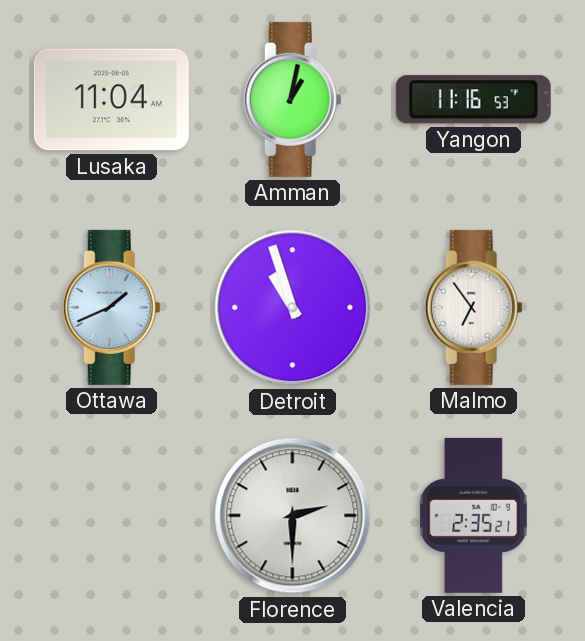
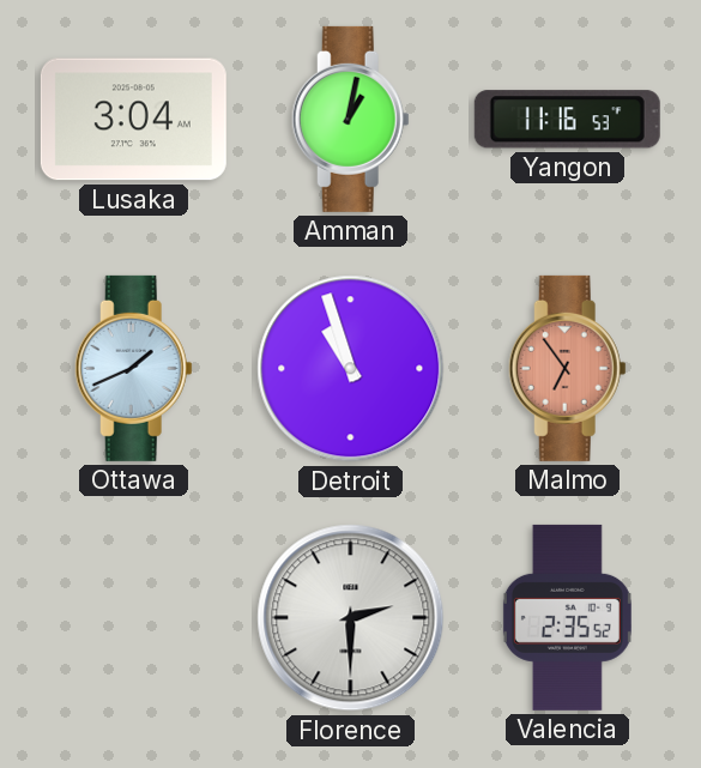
Lusaka: 11:04 -> 3:04 (133, 120)
Malmo dial: white -> salmon (567, 368)
Valencia: 2:35:21 -> 2:35:52 (567, 617)
